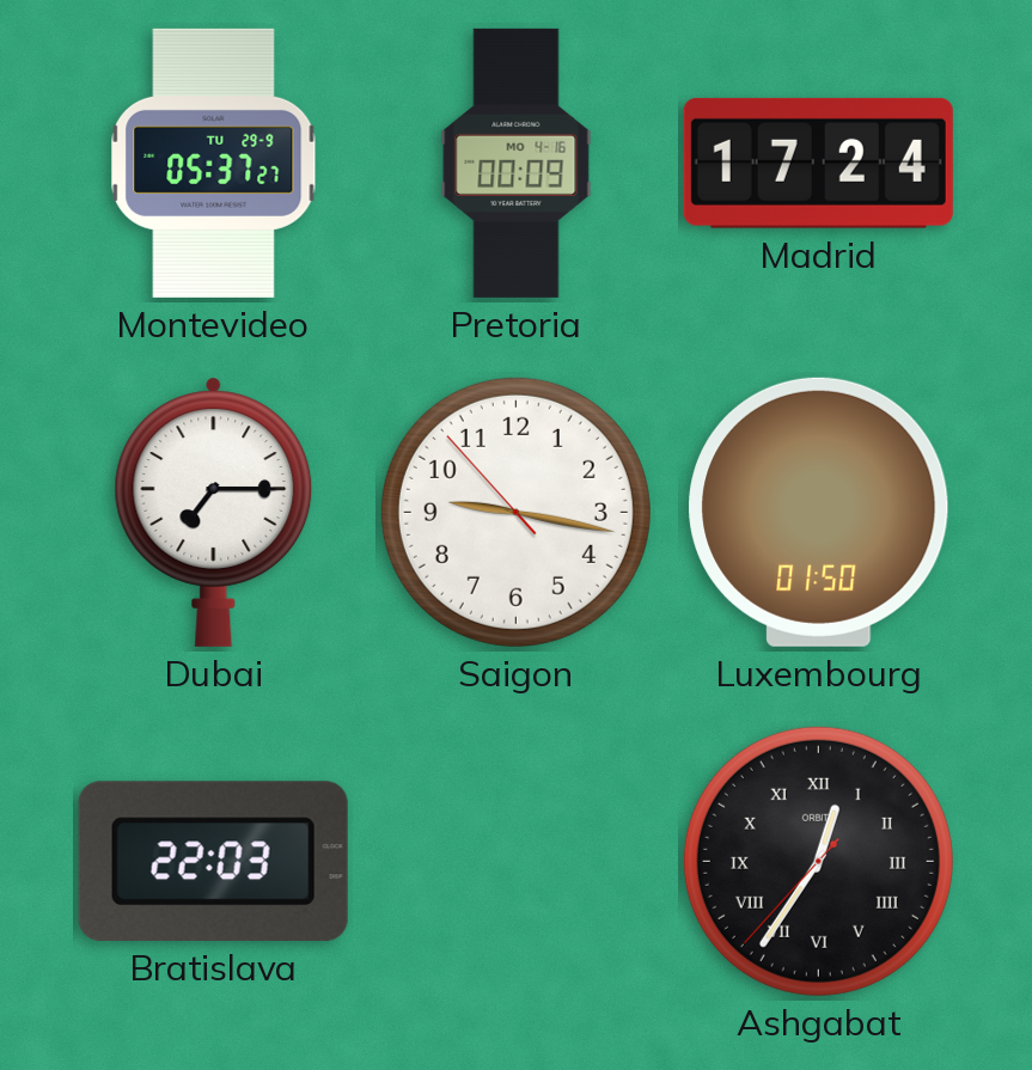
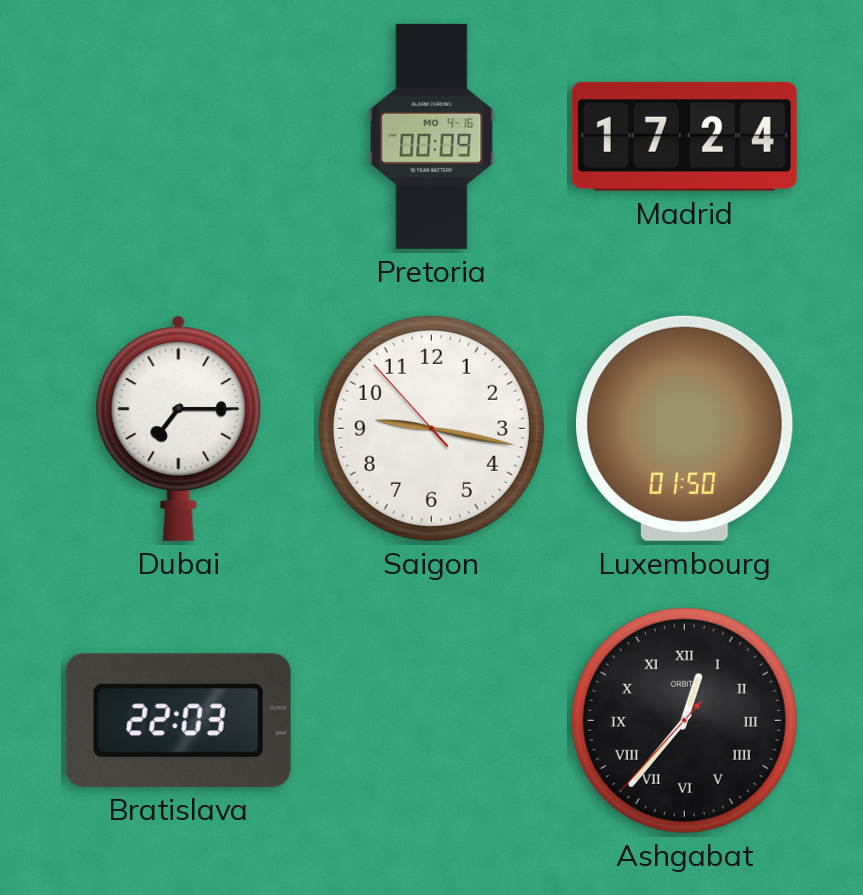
Montevideo: 05:37 -> none (214, 163)
Ashgabat: 12:35 -> 12:36 (684, 720)
